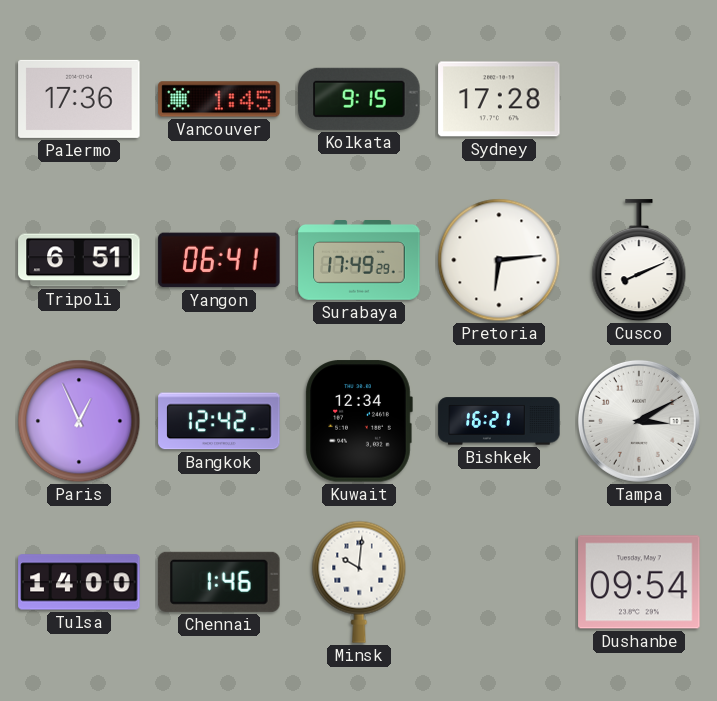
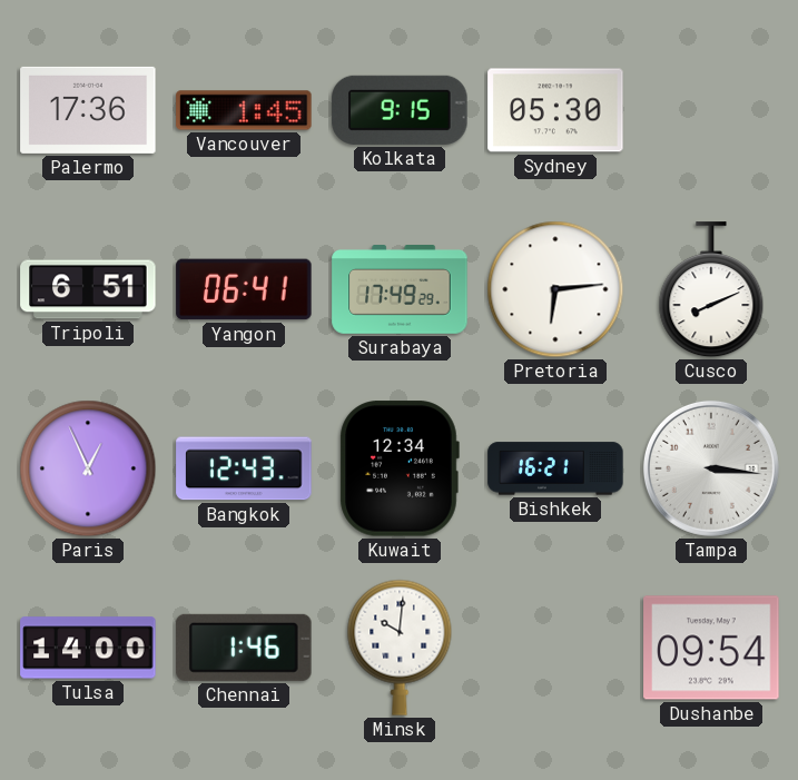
Sydney: 17:28 -> 05:30 (555, 110)
Bangkok: 12:42 -> 12:43 (244, 468)
Tampa: 3:10 -> 3:16 (711, 468)
